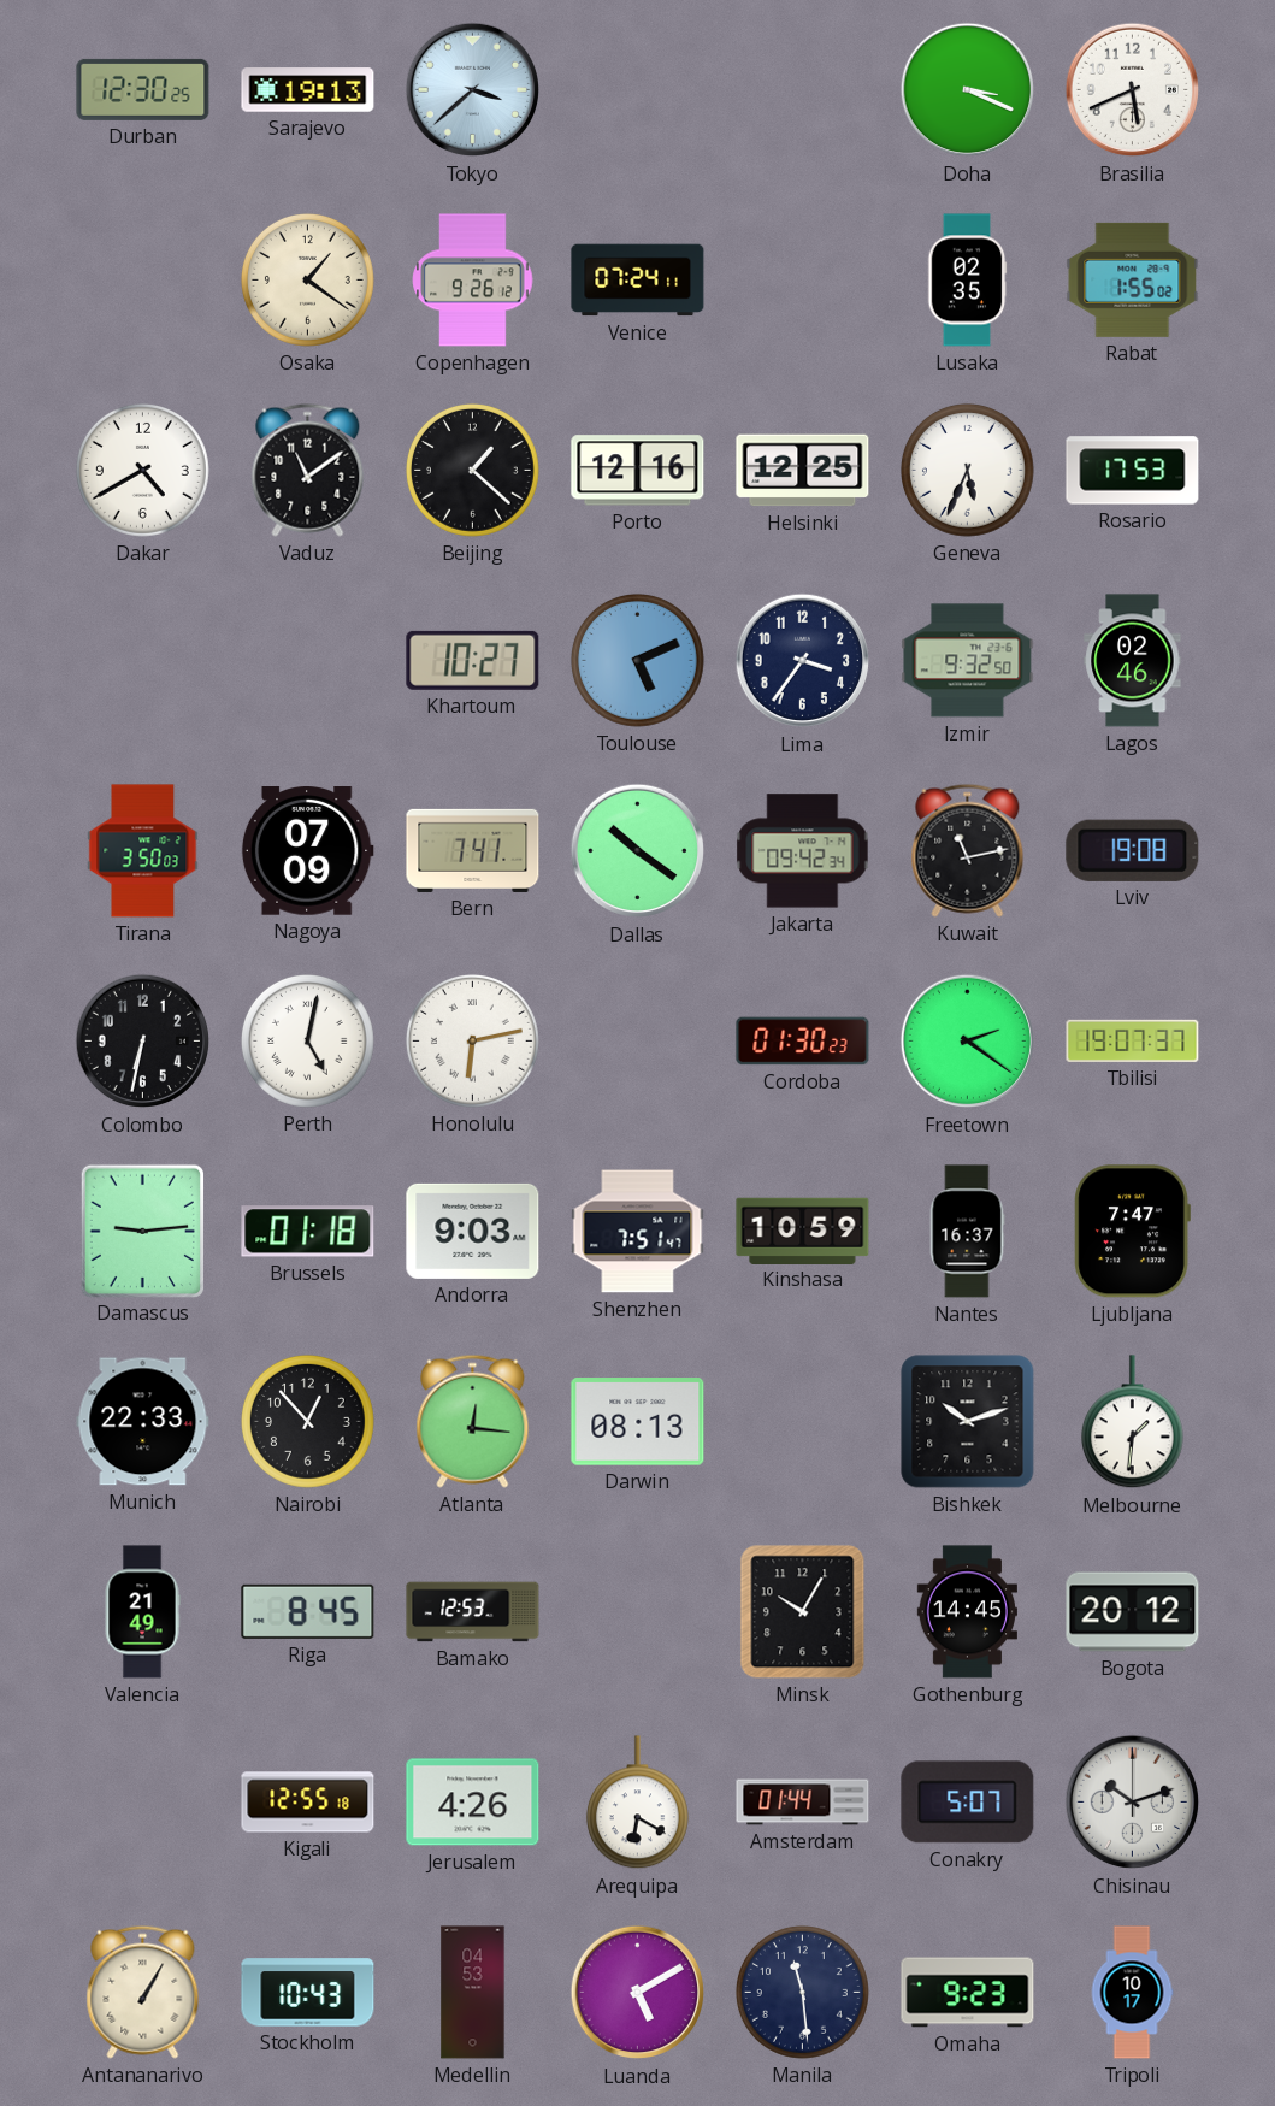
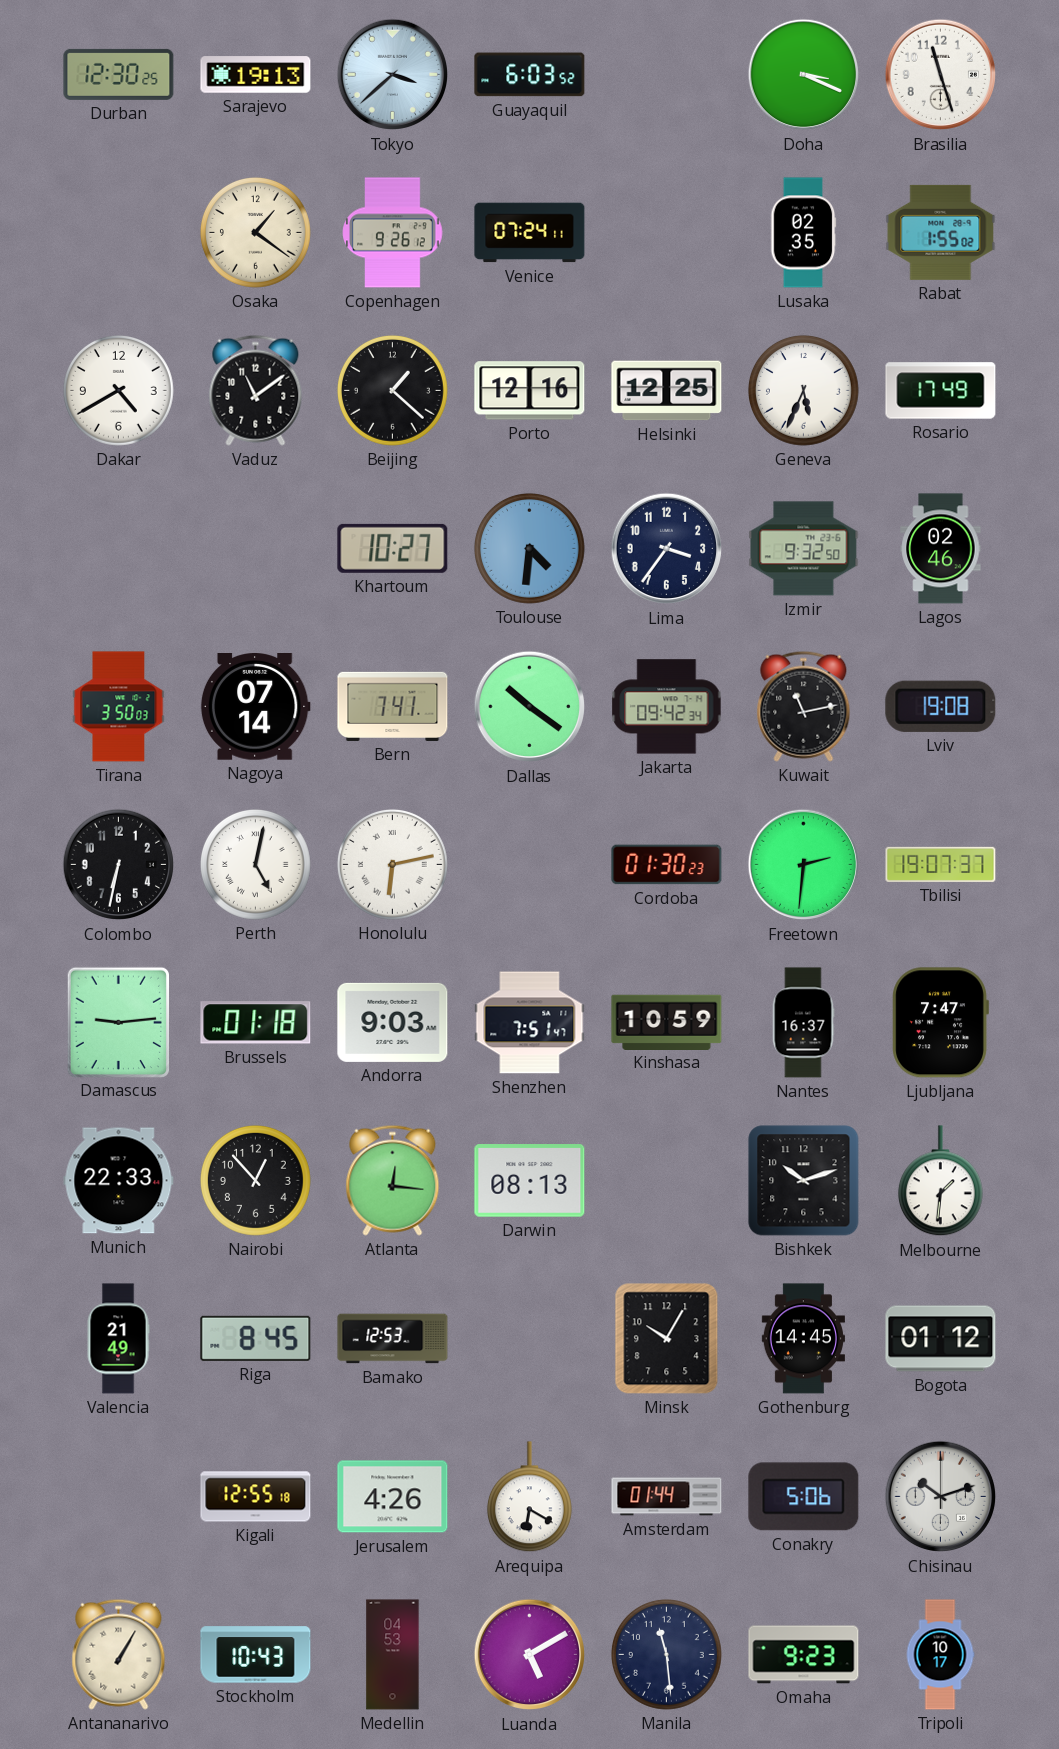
Guayaquil: none -> 6:03 (530, 75)
Brasilia: 5:41 -> 11:27 (940, 75)
Rosario: 17:53 -> 17:49 (941, 391)
Toulouse: 5:11 -> 4:31 (529, 548)
Nagoya: 07:09 -> 07:14 (255, 707)
Freetown: 2:21 -> 2:31 (803, 865)
Bogota: 20:12 -> 01:12 (941, 1339)
Conakry: 5:07 -> 5:06 (804, 1497)
